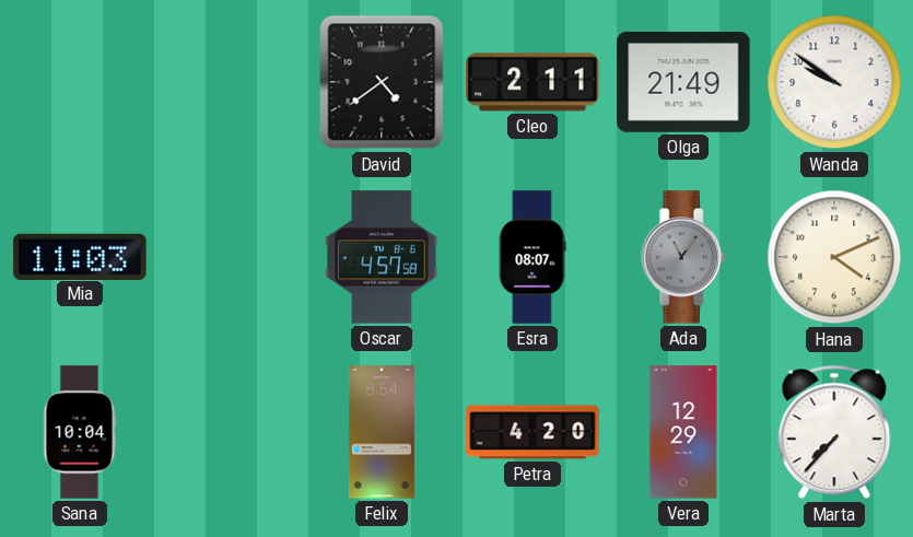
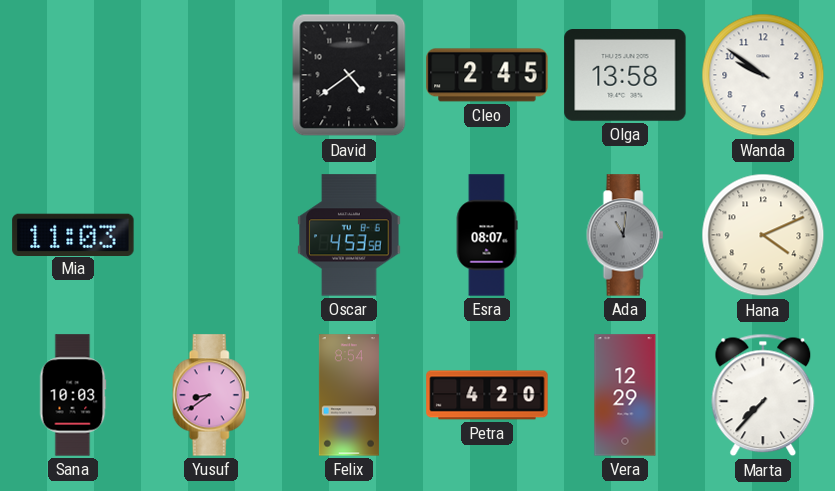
Cleo: 2:11 -> 2:45 (487, 75)
Olga: 21:49 -> 13:58 (625, 76)
Oscar: 4:57 -> 4:53 (349, 235)
Ada: 11:06 -> 11:01 (625, 235)
Sana: 10:04 -> 10:03 (73, 395)
Yusuf: none -> 8:39 (211, 395)
